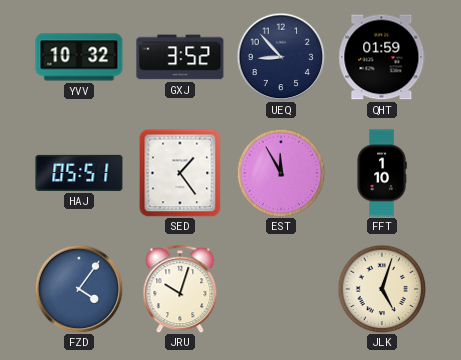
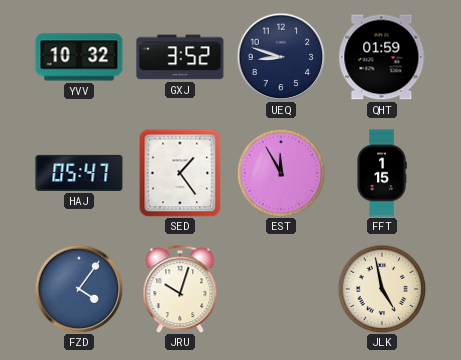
UEQ: 8:53 -> 8:48 (281, 57)
HAJ: 05:51 -> 05:47 (79, 173)
FFT: 1:10 -> 1:15 (382, 173)
JLK: 5:03 -> 4:58 (382, 289)
